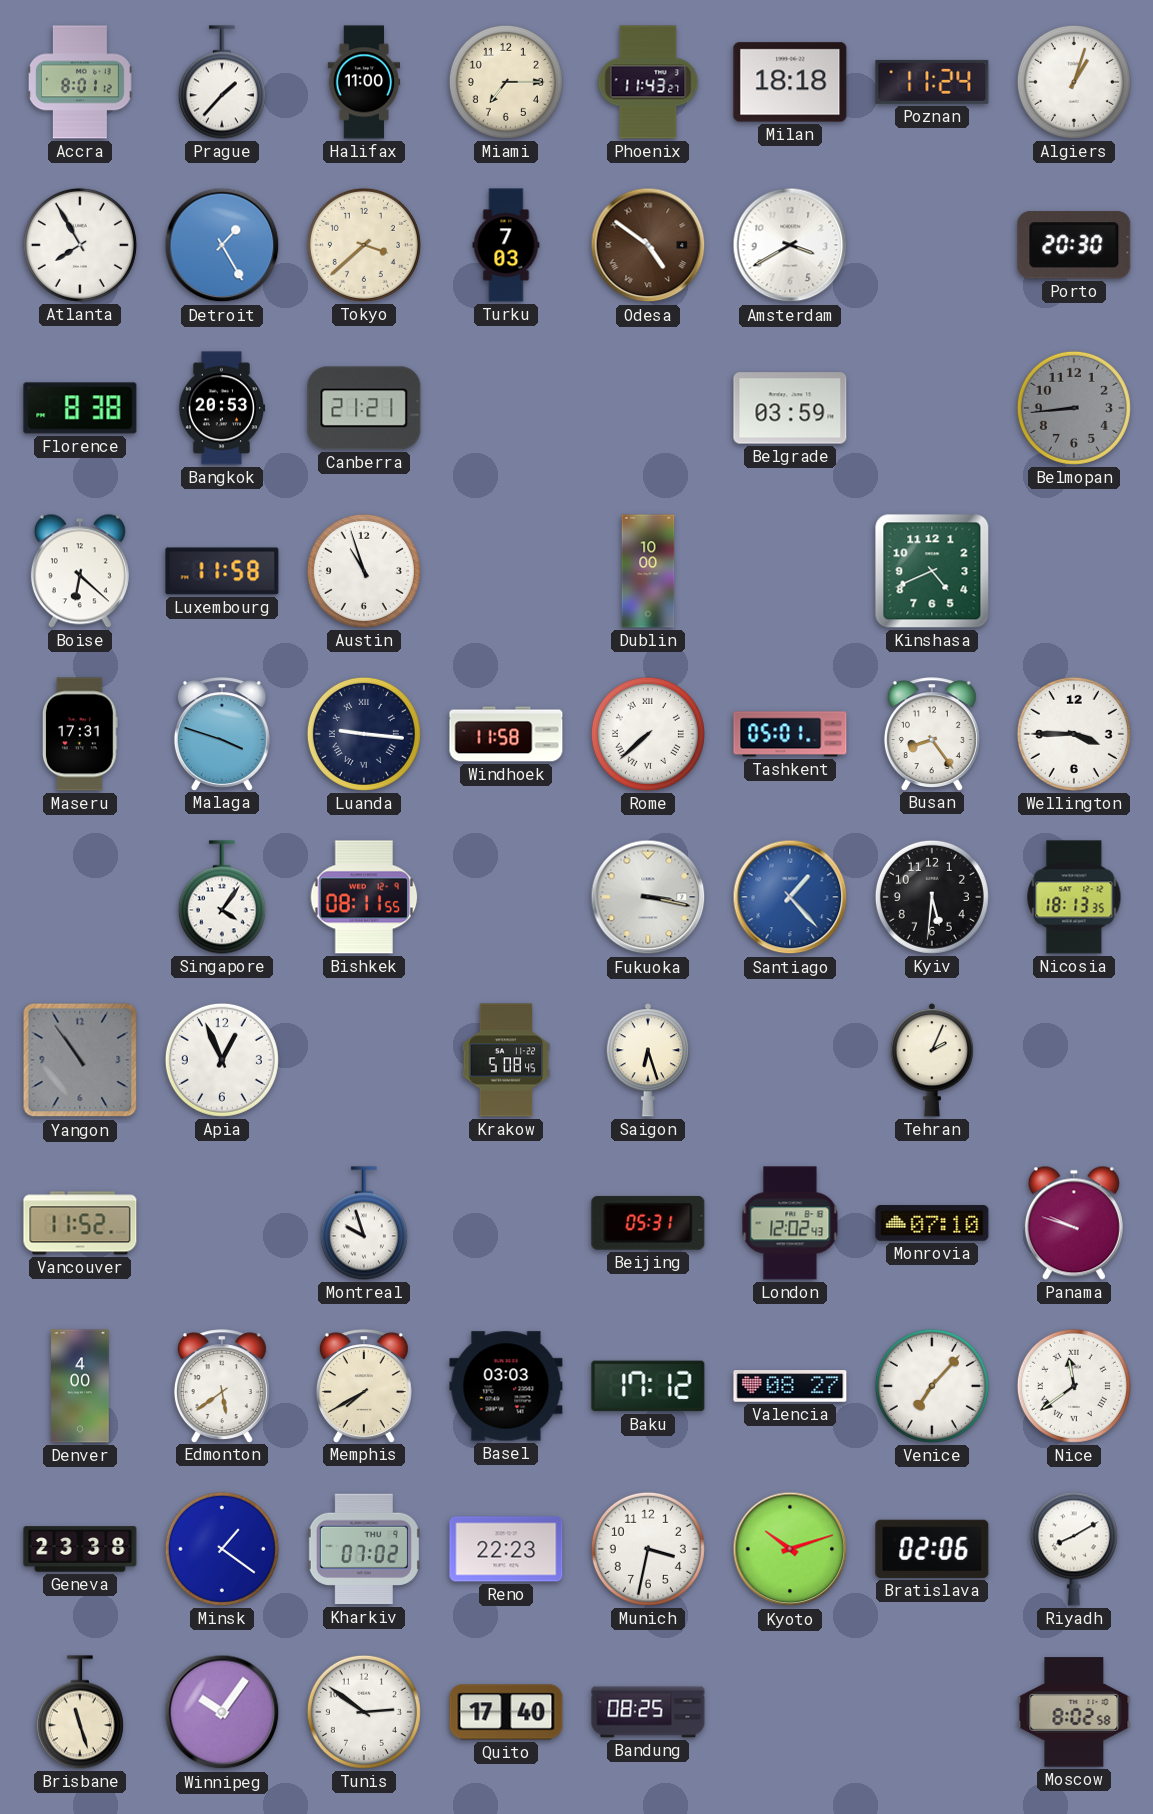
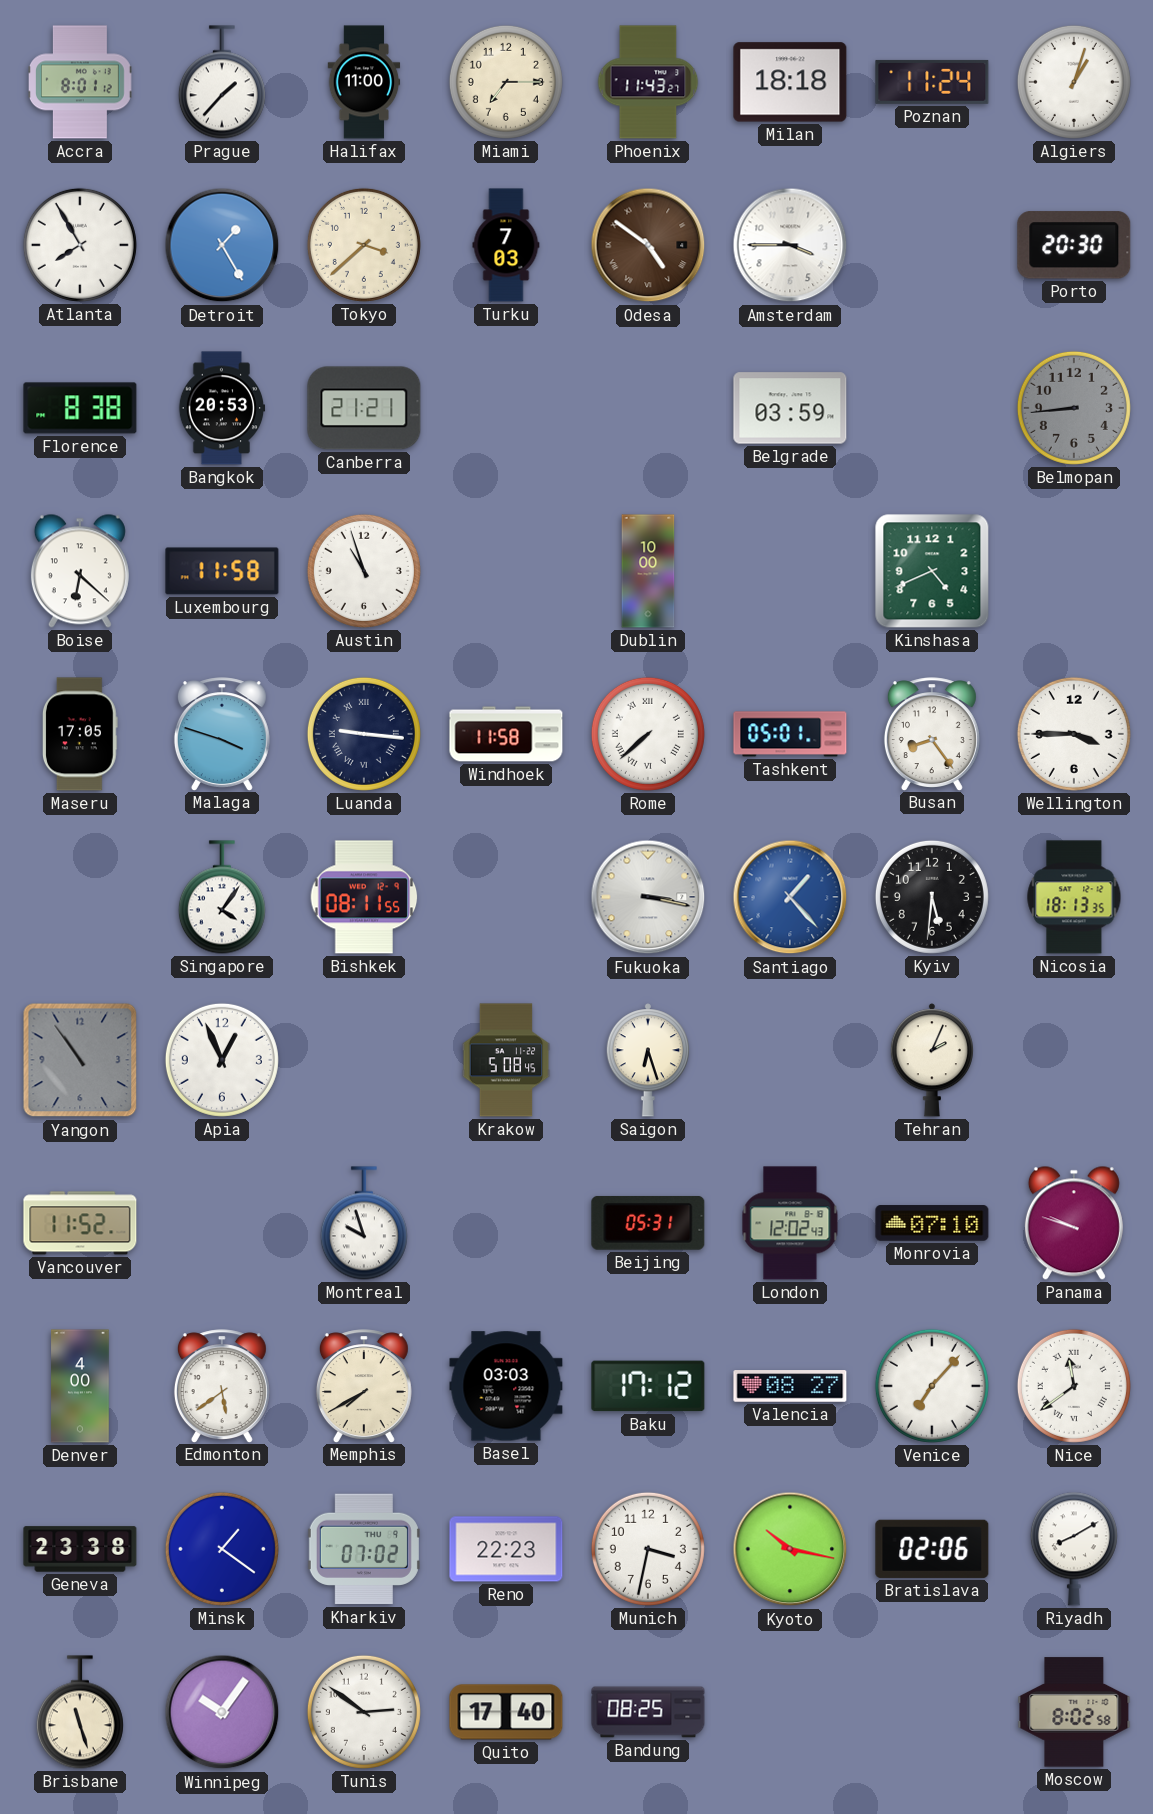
Amsterdam: 3:40 -> 3:45 (790, 245)
Maseru: 17:31 -> 17:05 (81, 734)
Kyoto: 10:12 -> 10:17 (790, 1549)
